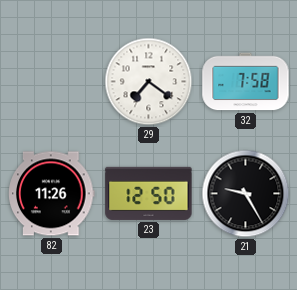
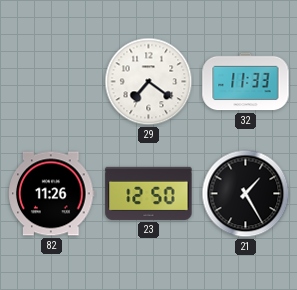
32: 7:58 -> 11:33 (246, 82)
21: 9:25 -> 1:25 (246, 194)
